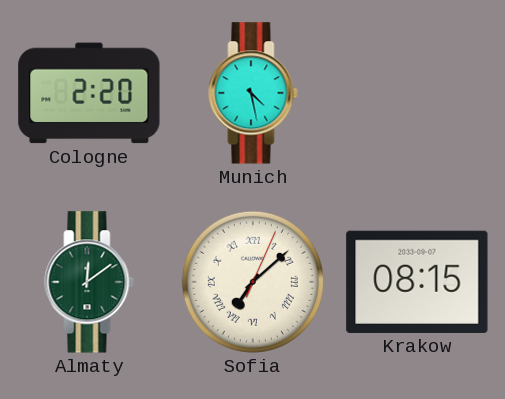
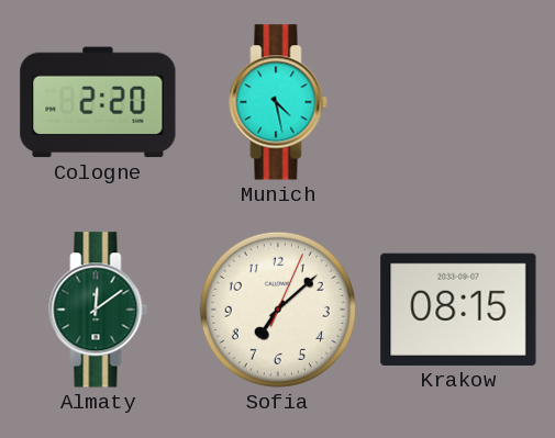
Sofia numerals: Roman -> Arabic (278, 310)
